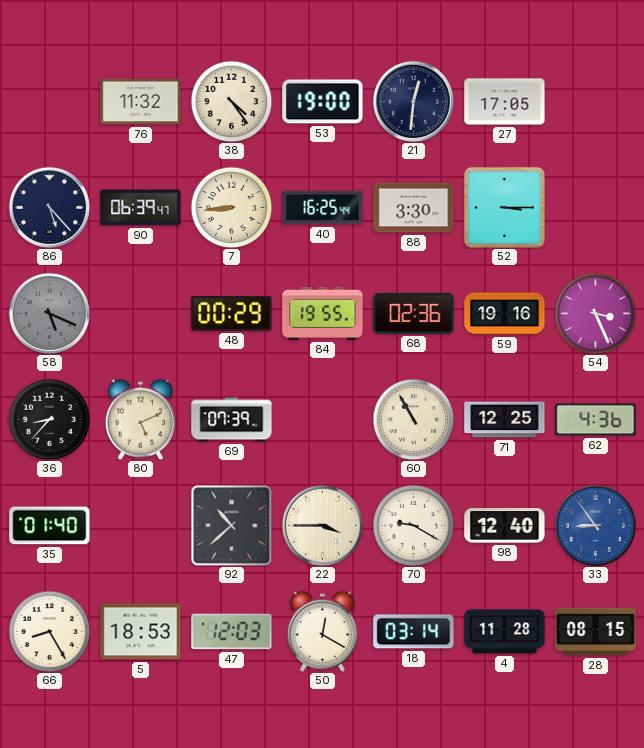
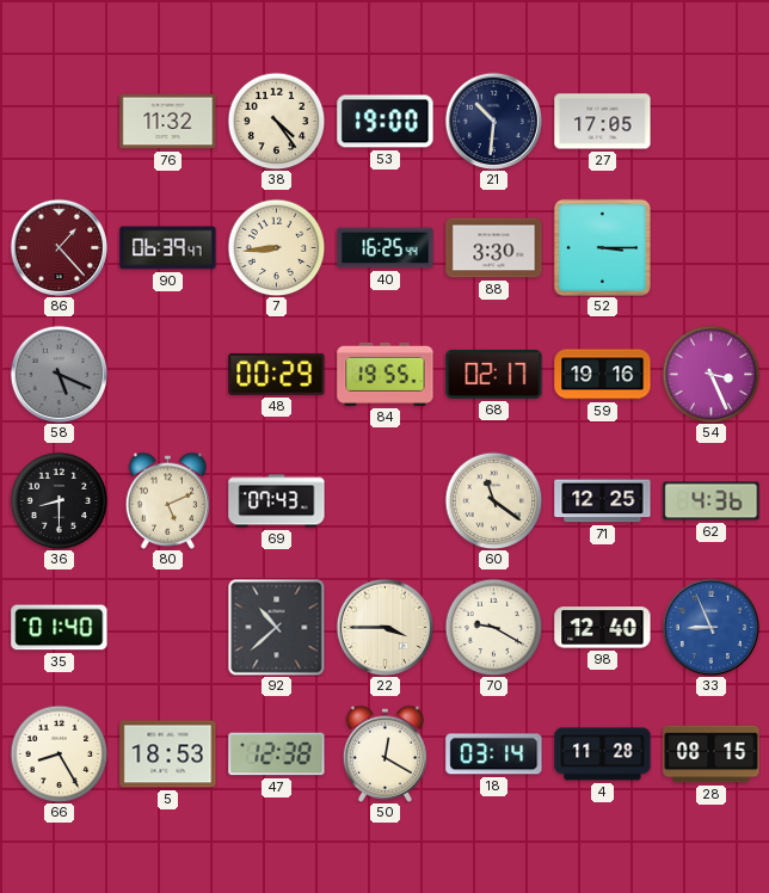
21: 12:31 -> 10:31 (493, 121)
86: 5:23 -> 1:23 (59, 247)
86 dial: navy -> burgundy (59, 247)
68: 02:36 -> 02:17 (494, 374)
36: 8:37 -> 8:30 (59, 500)
69: 07:39 -> 07:43 (277, 501)
60: 10:55 -> 11:21 (493, 500)
33: 8:54 -> 8:56 (710, 627)
47: 12:03 -> 12:38 (277, 755)
